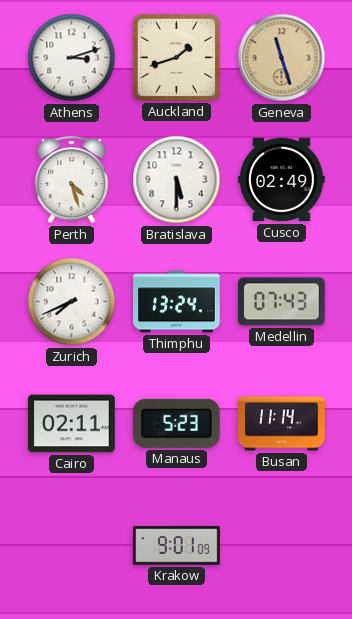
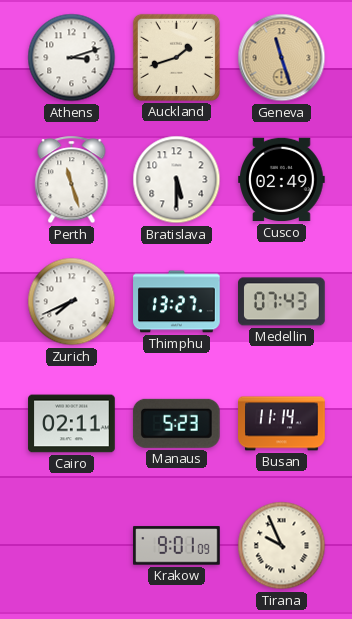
Perth: 4:27 -> 11:27 (72, 180)
Thimphu: 13:24 -> 13:27 (177, 302)
Tirana: none -> 9:56 (282, 546)
